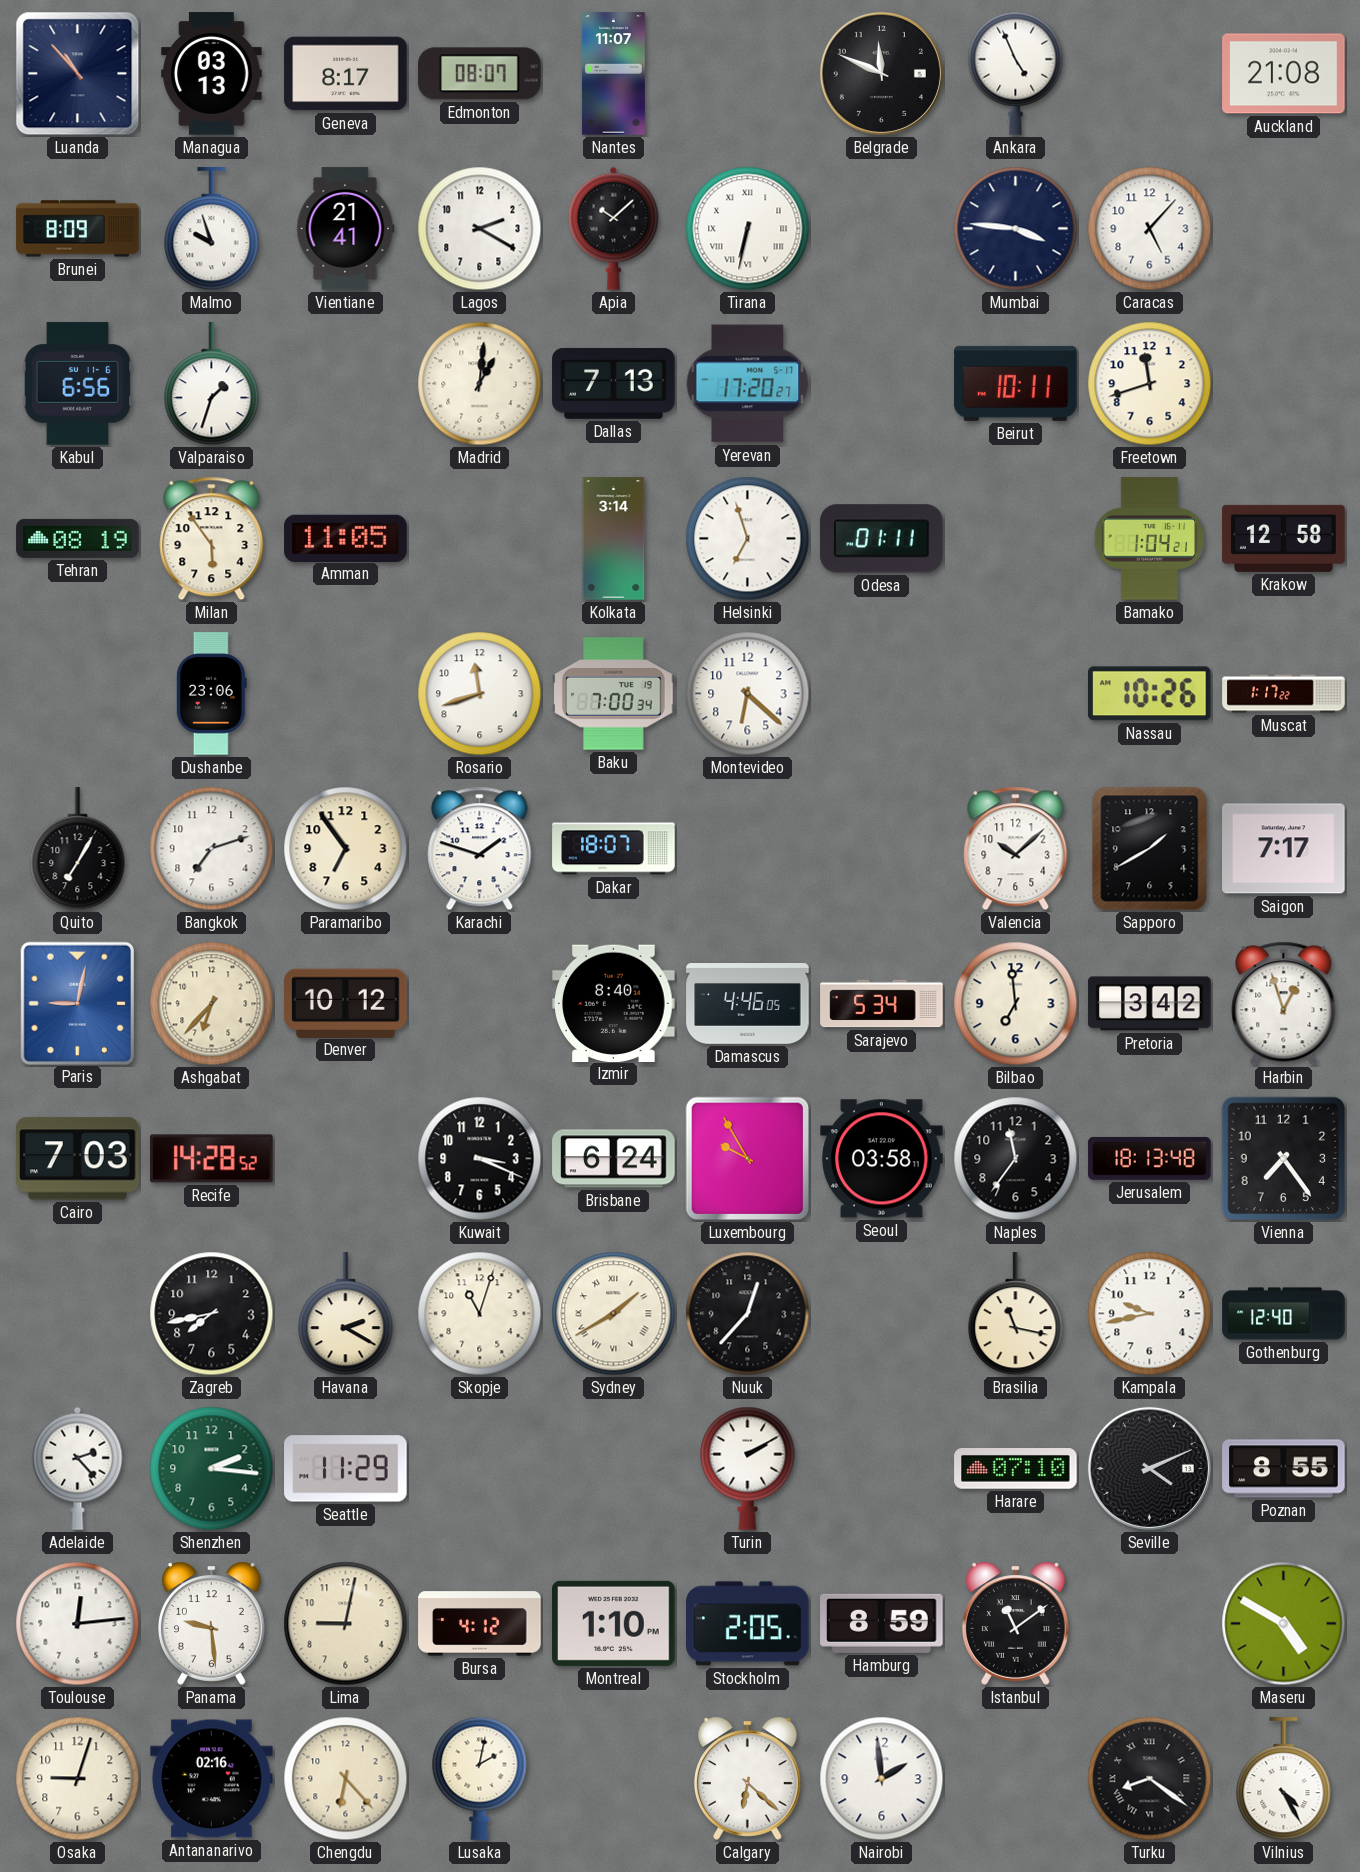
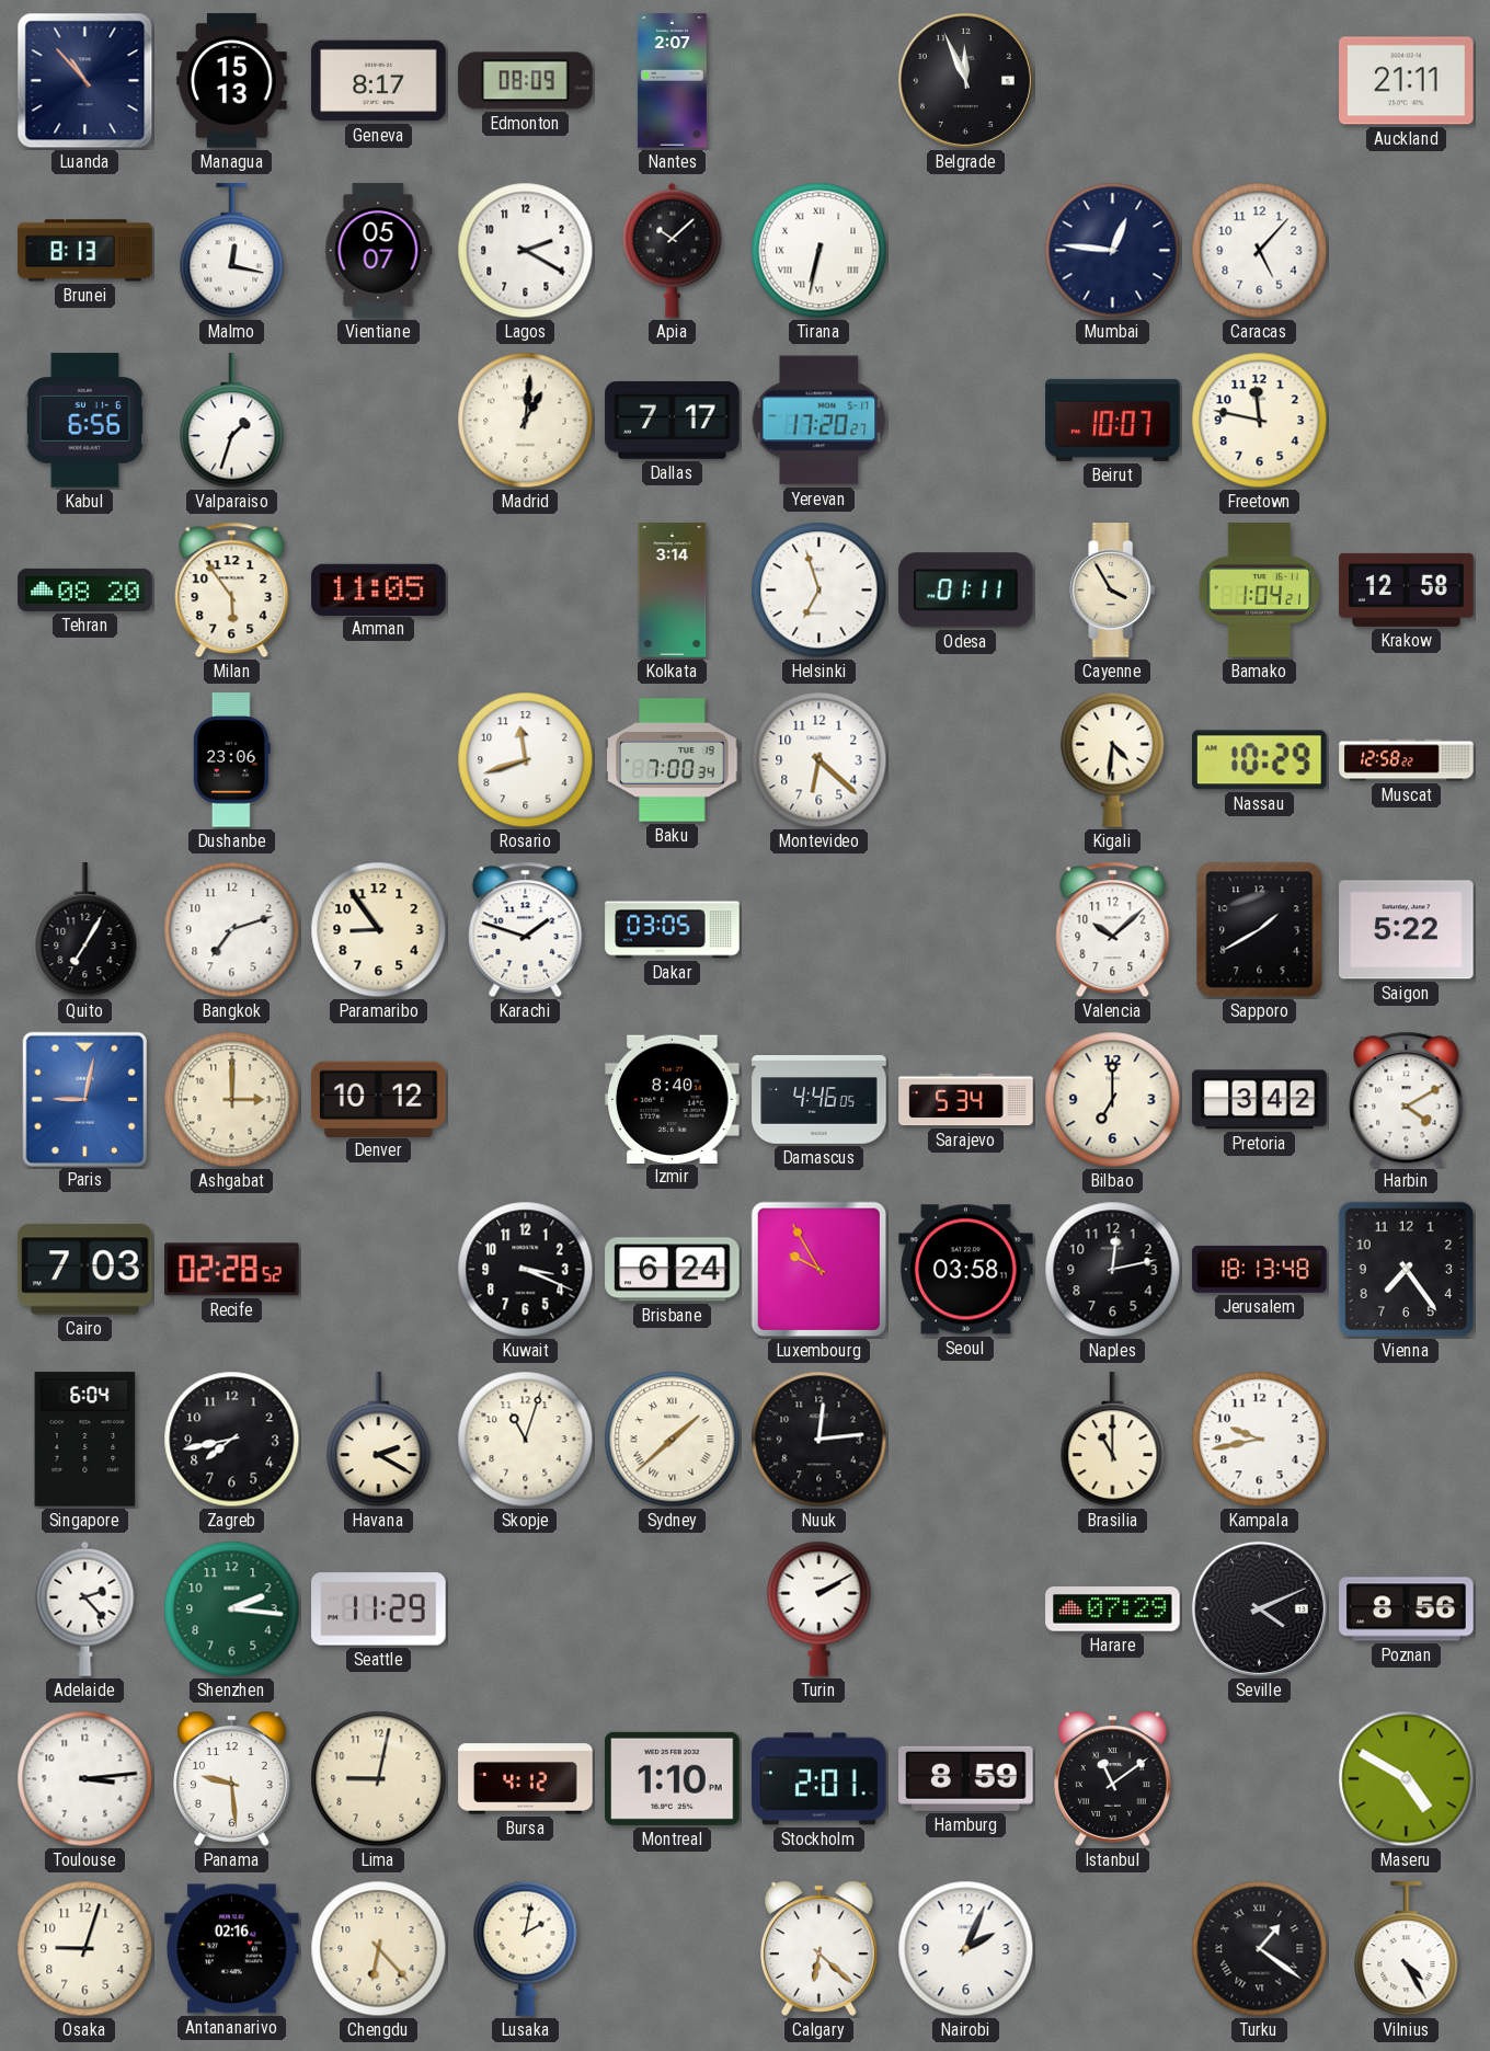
Managua: 03:13 -> 15:13 (232, 81)
Edmonton: 08:07 -> 08:09 (526, 81)
Nantes: 11:07 -> 2:07 (672, 81)
Belgrade: 11:49 -> 11:56 (965, 80)
Ankara: 4:56 -> none (1016, 73)
Auckland: 21:08 -> 21:11 (1407, 81)
Brunei: 8:09 -> 8:13 (85, 251)
Malmo: 9:57 -> 12:17 (232, 251)
Vientiane: 21:41 -> 05:07 (379, 251)
Mumbai: 3:46 -> 12:46 (1113, 251)
Dallas: 7:13 -> 7:17 (673, 420)
Beirut: 10:11 -> 10:07 (1113, 420)
Freetown: 11:42 -> 11:47 (1260, 421)
Tehran: 08:19 -> 08:20 (85, 589)
Cayenne: none -> 3:55 (1113, 591)
Kigali: none -> 4:31 (1113, 759)
Nassau: 10:26 -> 10:29 (1260, 760)
Muscat: 1:17 -> 12:58 (1407, 760)
Paramaribo: 6:54 -> 8:54 (379, 930)
Dakar: 18:07 -> 03:05 (673, 930)
Saigon: 7:17 -> 5:22 (1407, 930)
Ashgabat: 6:37 -> 3:00 (232, 1100)
Bilbao: 6:59 -> 7:00 (1113, 1100)
Harbin: 12:57 -> 4:10 (1407, 1100)
Recife: 14:28 -> 02:28 (232, 1270)
Naples: 11:36 -> 12:13 (1113, 1270)
Singapore: none -> 6:04 (85, 1440)
Sydney: 1:40 -> 1:38 (673, 1440)
Nuuk: 12:37 -> 12:14 (820, 1440)
Brasilia: 11:17 -> 11:00 (1113, 1440)
Gothenburg: 12:40 -> none (1284, 1314)
Harare: 07:10 -> 07:29 (1113, 1609)
Poznan: 8:55 -> 8:56 (1407, 1609)
Toulouse: 12:14 -> 3:14 (85, 1779)
Stockholm: 2:05 -> 2:01 (820, 1779)
Nairobi: 1:59 -> 2:04 (966, 1949)
Turku: 8:21 -> 1:21 (1260, 1949)
